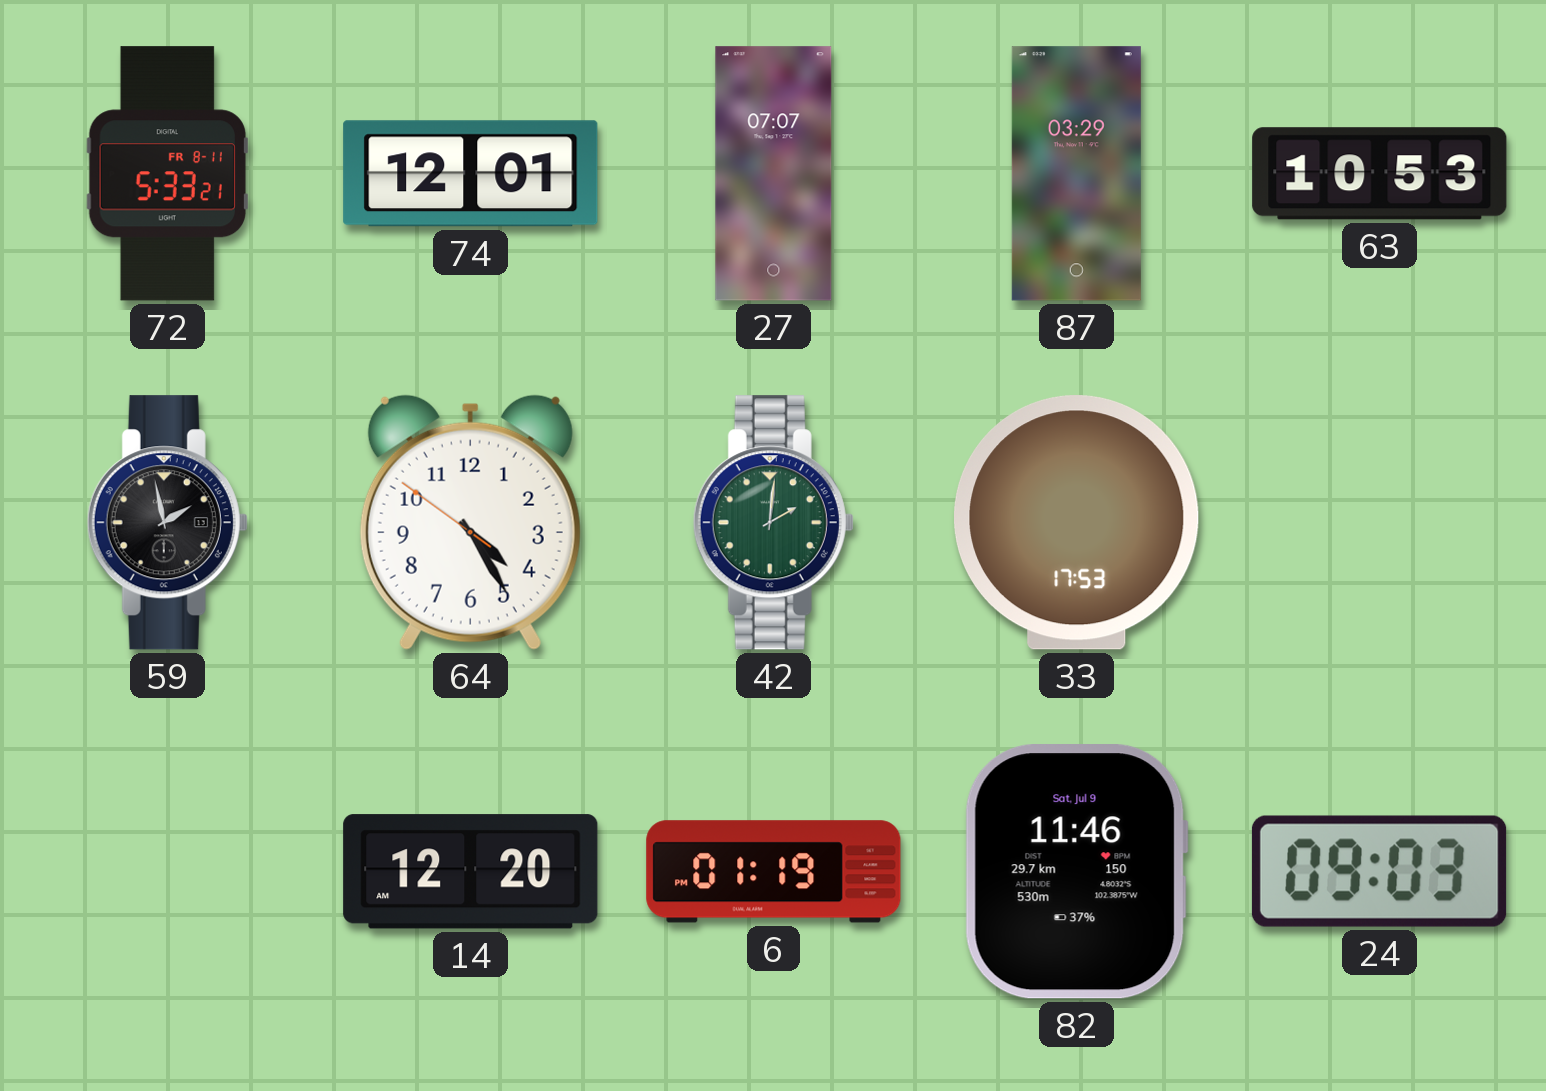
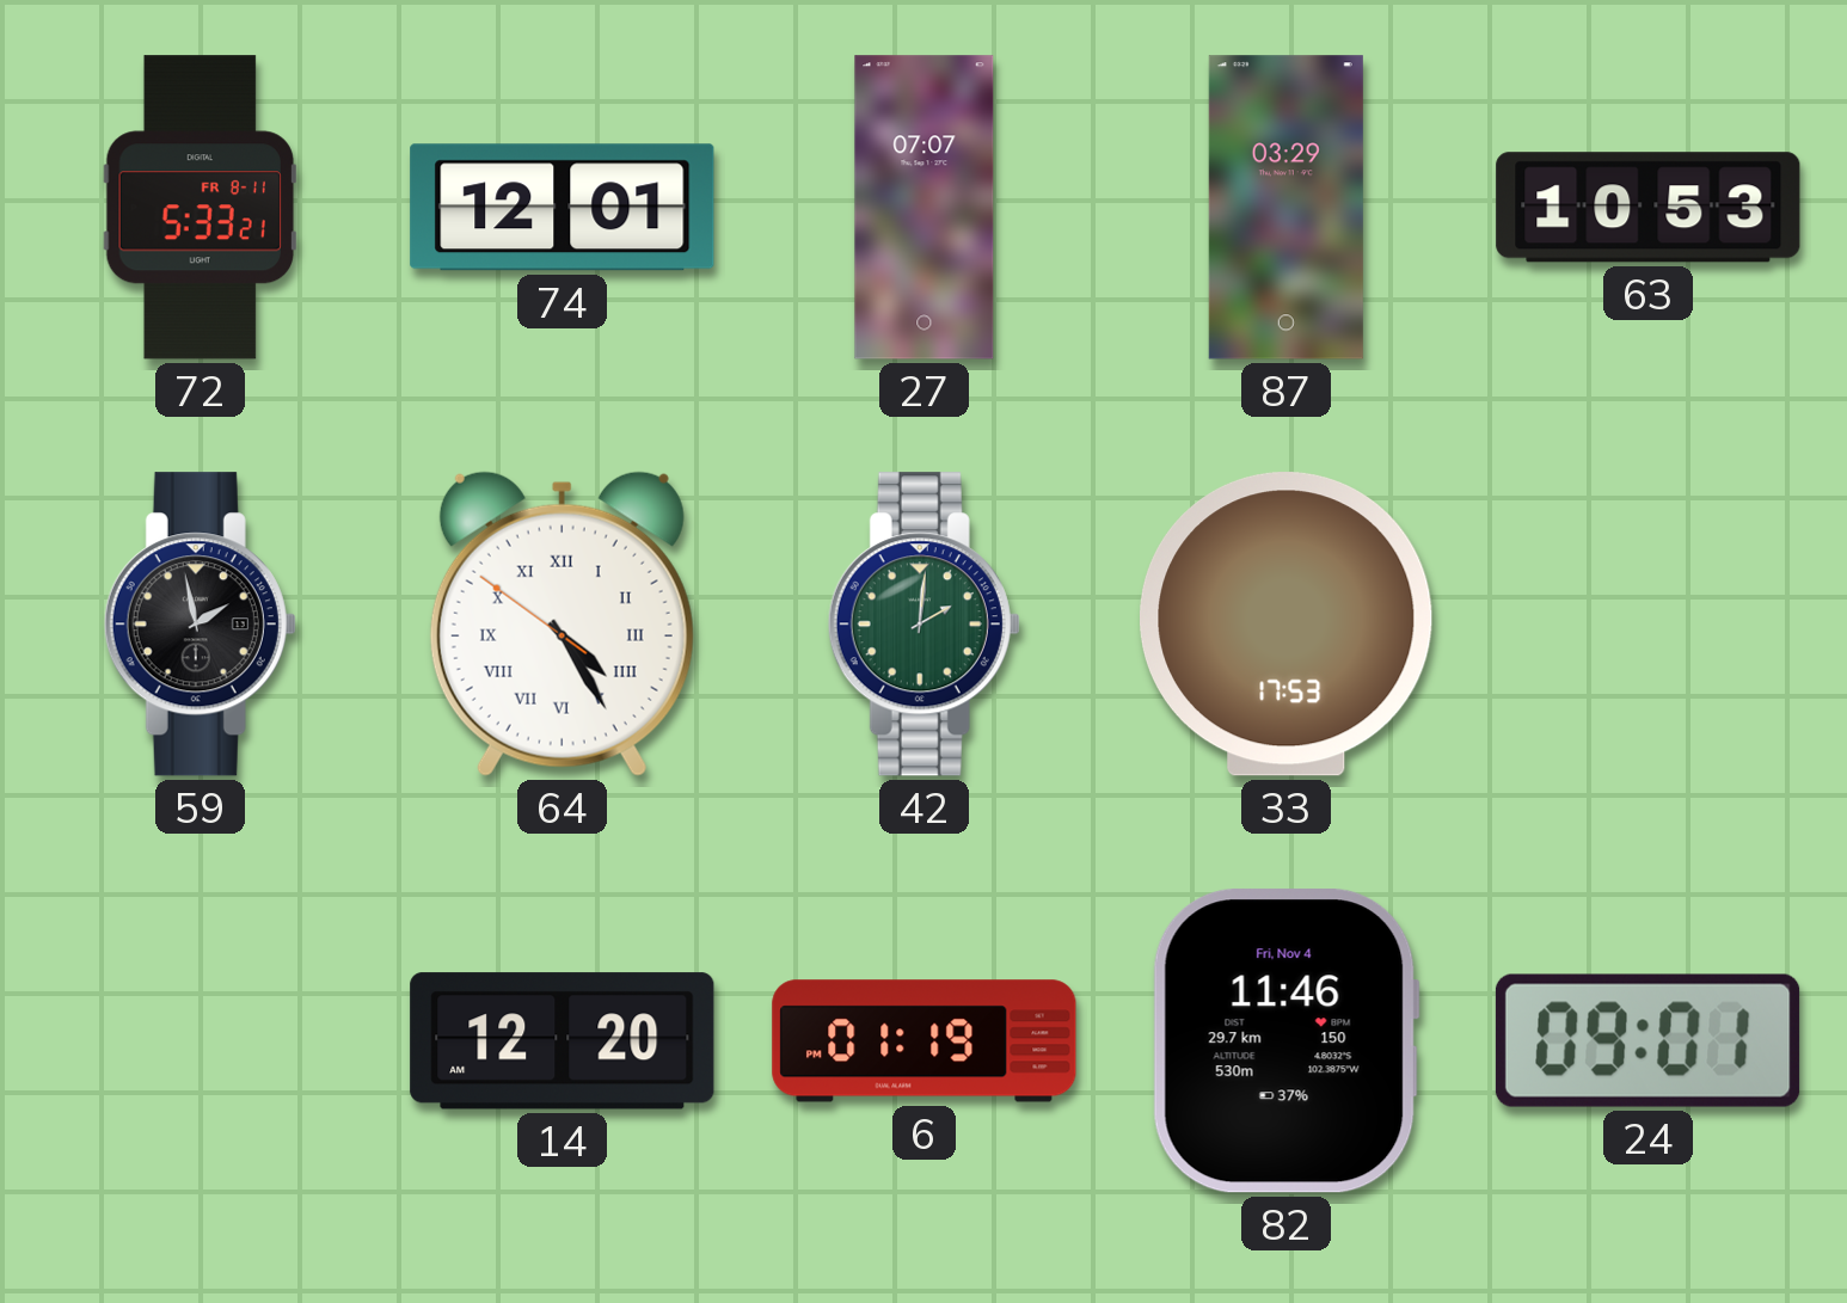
64 numerals: Arabic -> Roman (562, 623)
82 date: Sat, Jul 9 -> Fri, Nov 4 (1285, 1041)
24: 09:03 -> 09:01 (1647, 1040)
